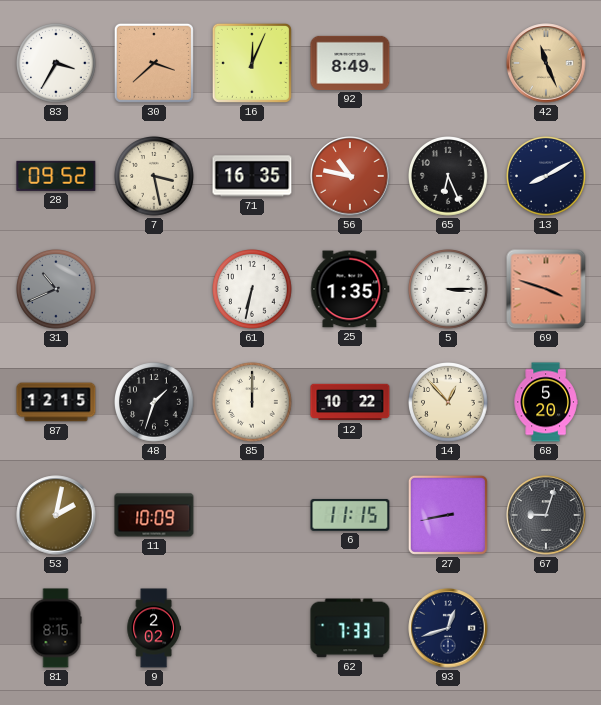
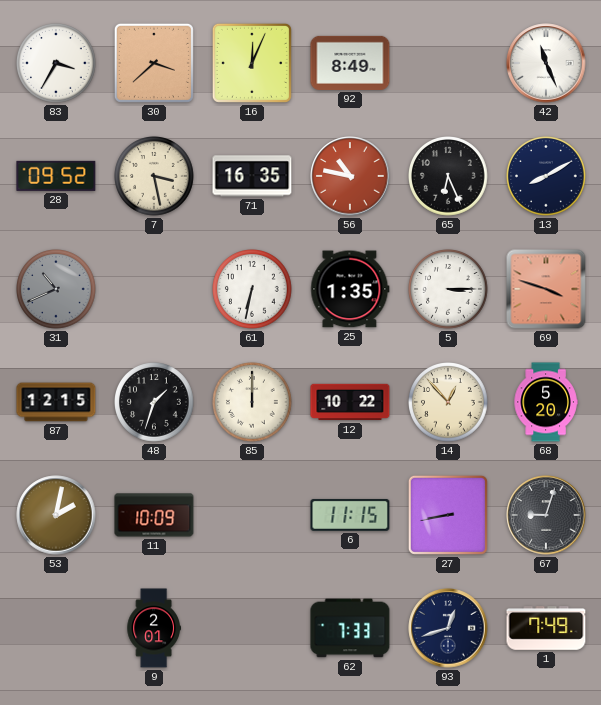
42 dial: champagne -> white (546, 63)
81: 8:15 -> none (56, 628)
9: 2:02 -> 2:01 (154, 628)
1: none -> 7:49 (546, 628)
